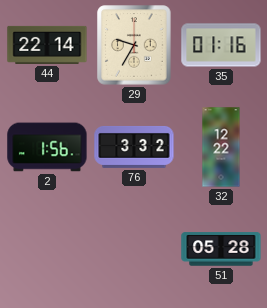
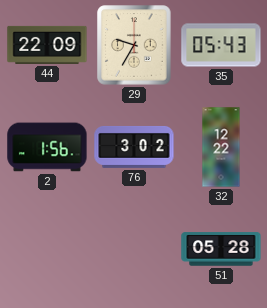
44: 22:14 -> 22:09 (47, 45)
35: 01:16 -> 05:43 (221, 45)
76: 3:32 -> 3:02 (134, 147)
